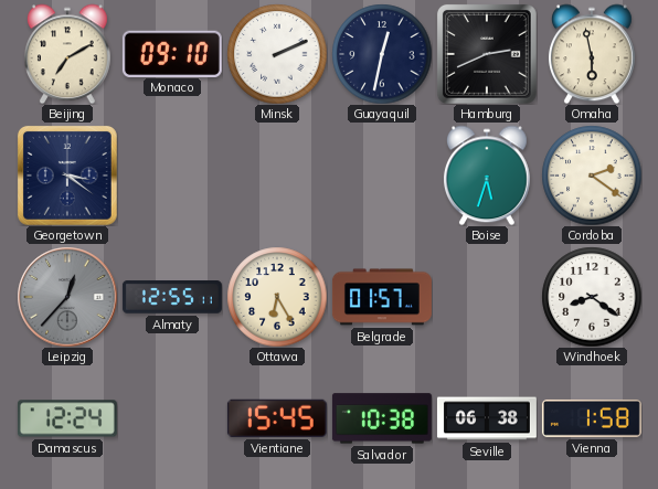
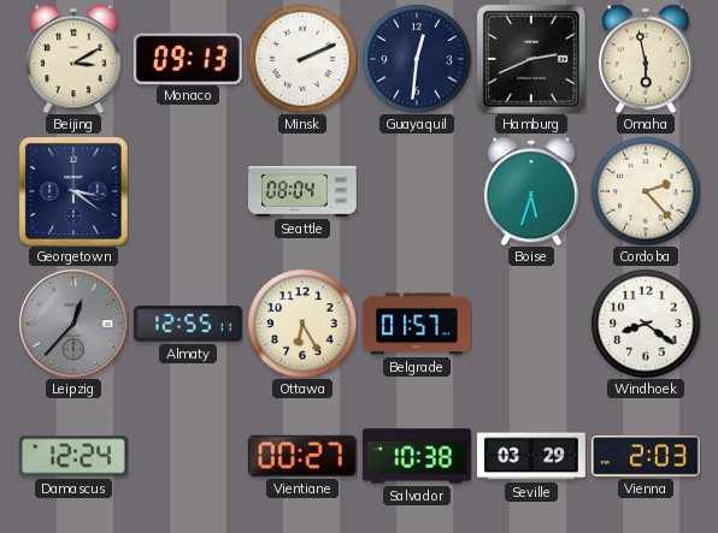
Beijing: 7:10 -> 3:10 (73, 59)
Monaco: 09:10 -> 09:13 (188, 58)
Guayaquil: 12:32 -> 12:31 (417, 59)
Seattle: none -> 08:04 (302, 193)
Cordoba: 2:21 -> 2:23 (646, 191)
Vientiane: 15:45 -> 00:27 (302, 456)
Seville: 06:38 -> 03:29 (531, 456)
Vienna: 1:58 -> 2:03 (646, 456)
